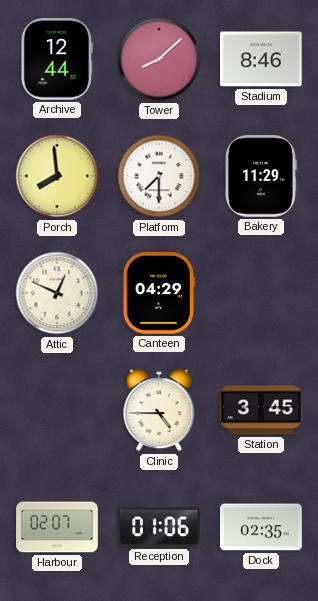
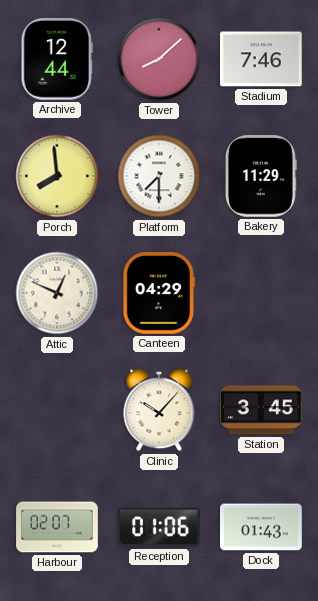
Stadium: 8:46 -> 7:46 (261, 59)
Clinic: 4:45 -> 10:07 (159, 410)
Dock: 02:35 -> 01:43 (261, 527)
